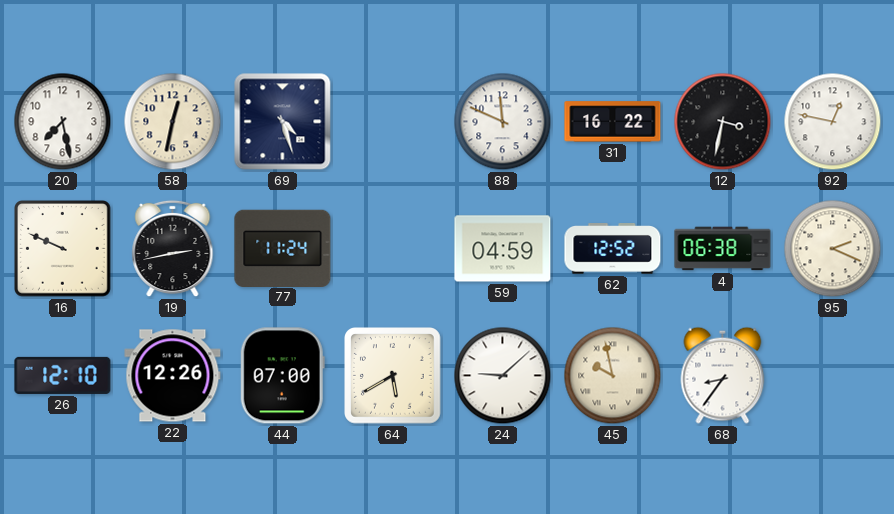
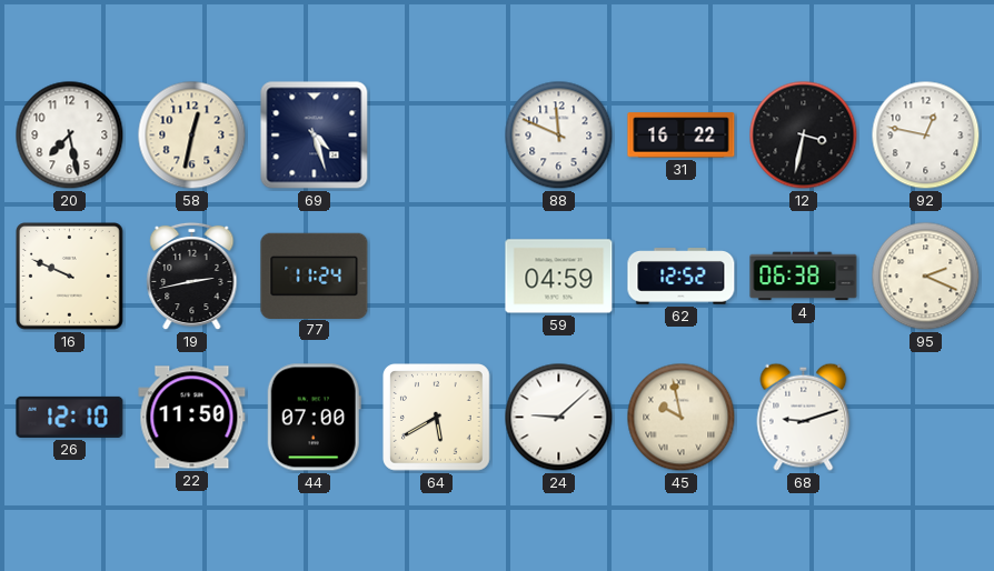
22: 12:26 -> 11:50 (192, 418)
68: 8:36 -> 9:12 (804, 417)
